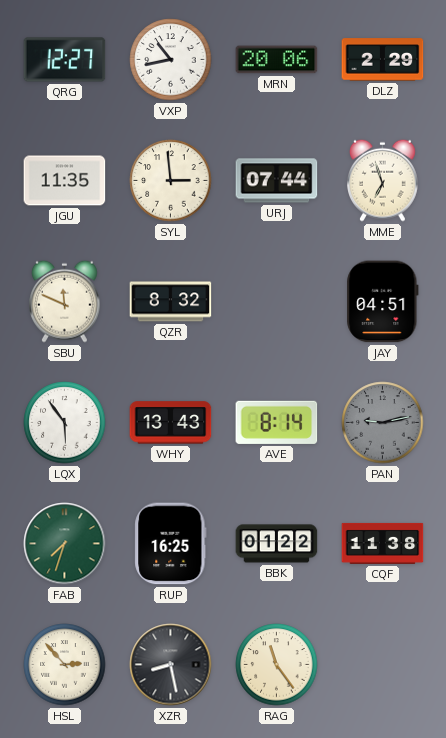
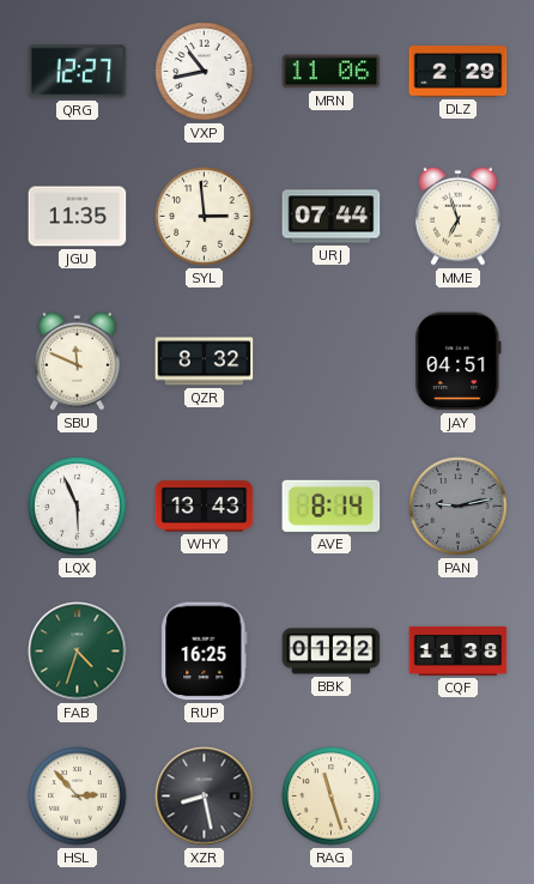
MRN: 20:06 -> 11:06 (332, 72)
LQX: 5:54 -> 5:56 (78, 507)
FAB: 7:33 -> 4:33 (78, 652)
RAG: 11:24 -> 11:27 (332, 797)
